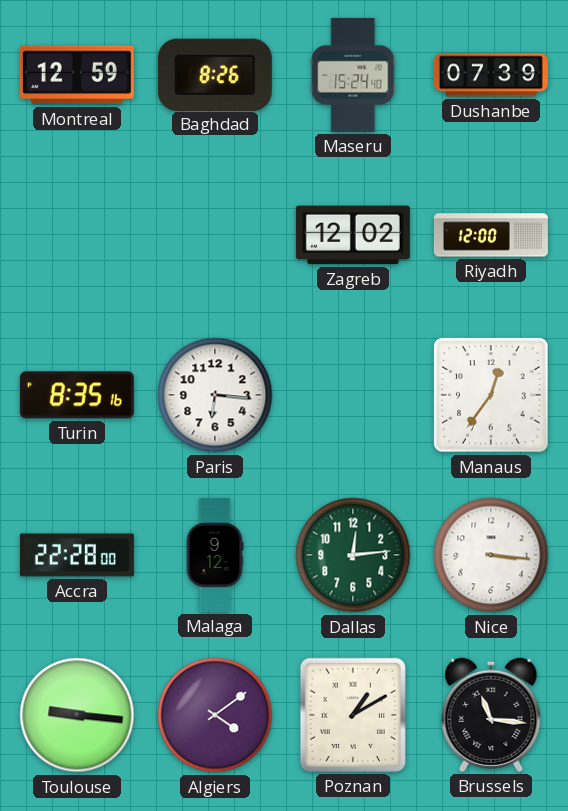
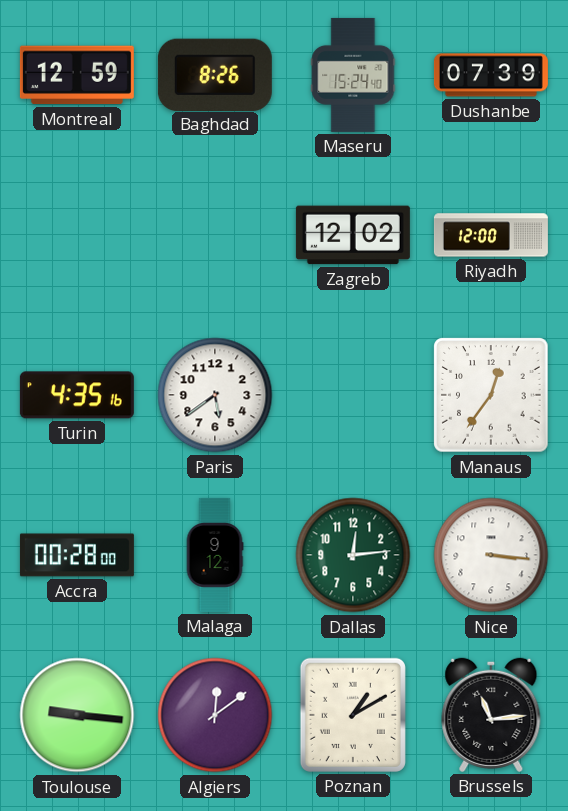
Turin: 8:35 -> 4:35 (77, 395)
Paris: 6:16 -> 5:39 (215, 395)
Accra: 22:28 -> 00:28 (77, 555)
Algiers: 4:09 -> 12:09 (215, 715)
Brussels: 11:16 -> 11:14 (491, 715)
